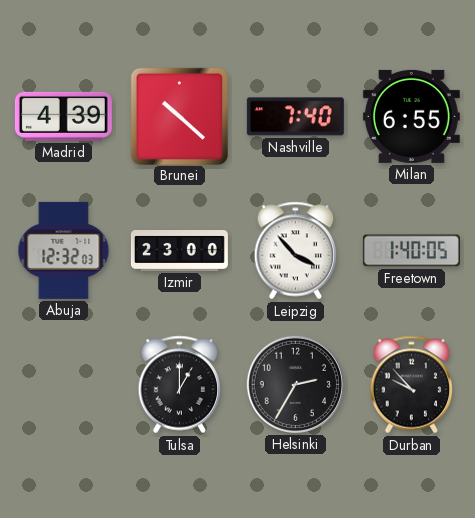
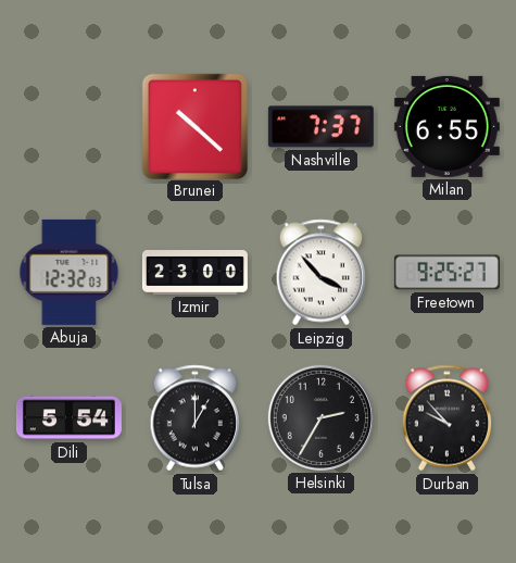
Madrid: 4:39 -> none (63, 116)
Nashville: 7:40 -> 7:37 (320, 127)
Freetown: 1:40 -> 9:25 (446, 273)
Dili: none -> 5:54 (68, 418)
